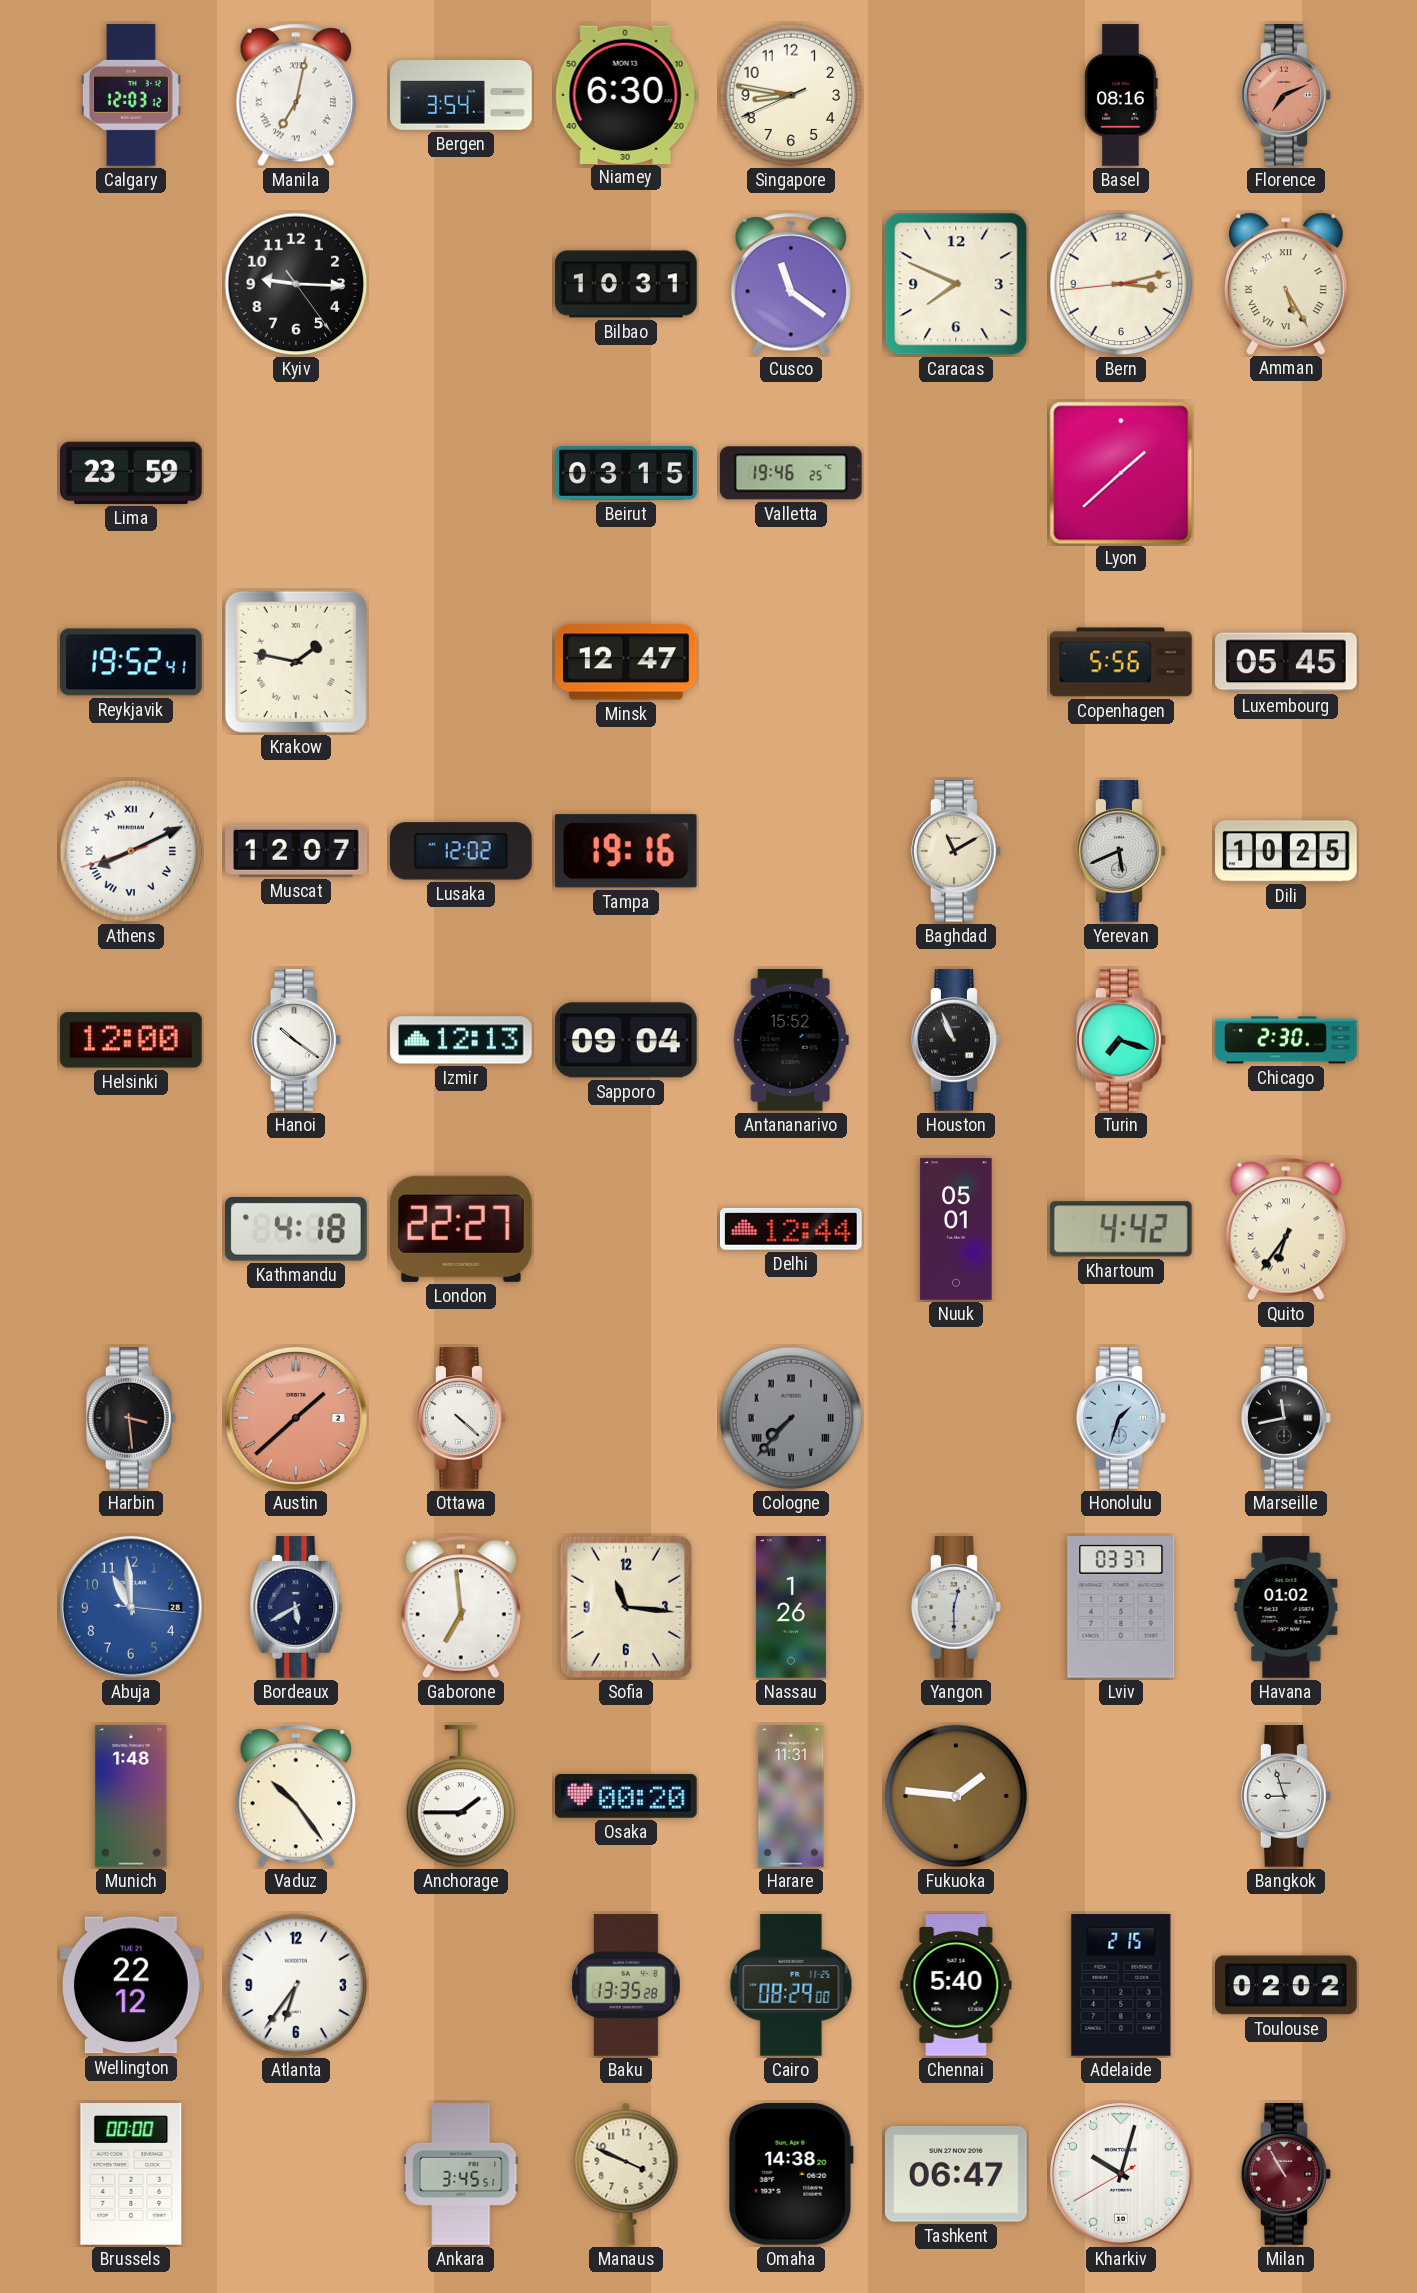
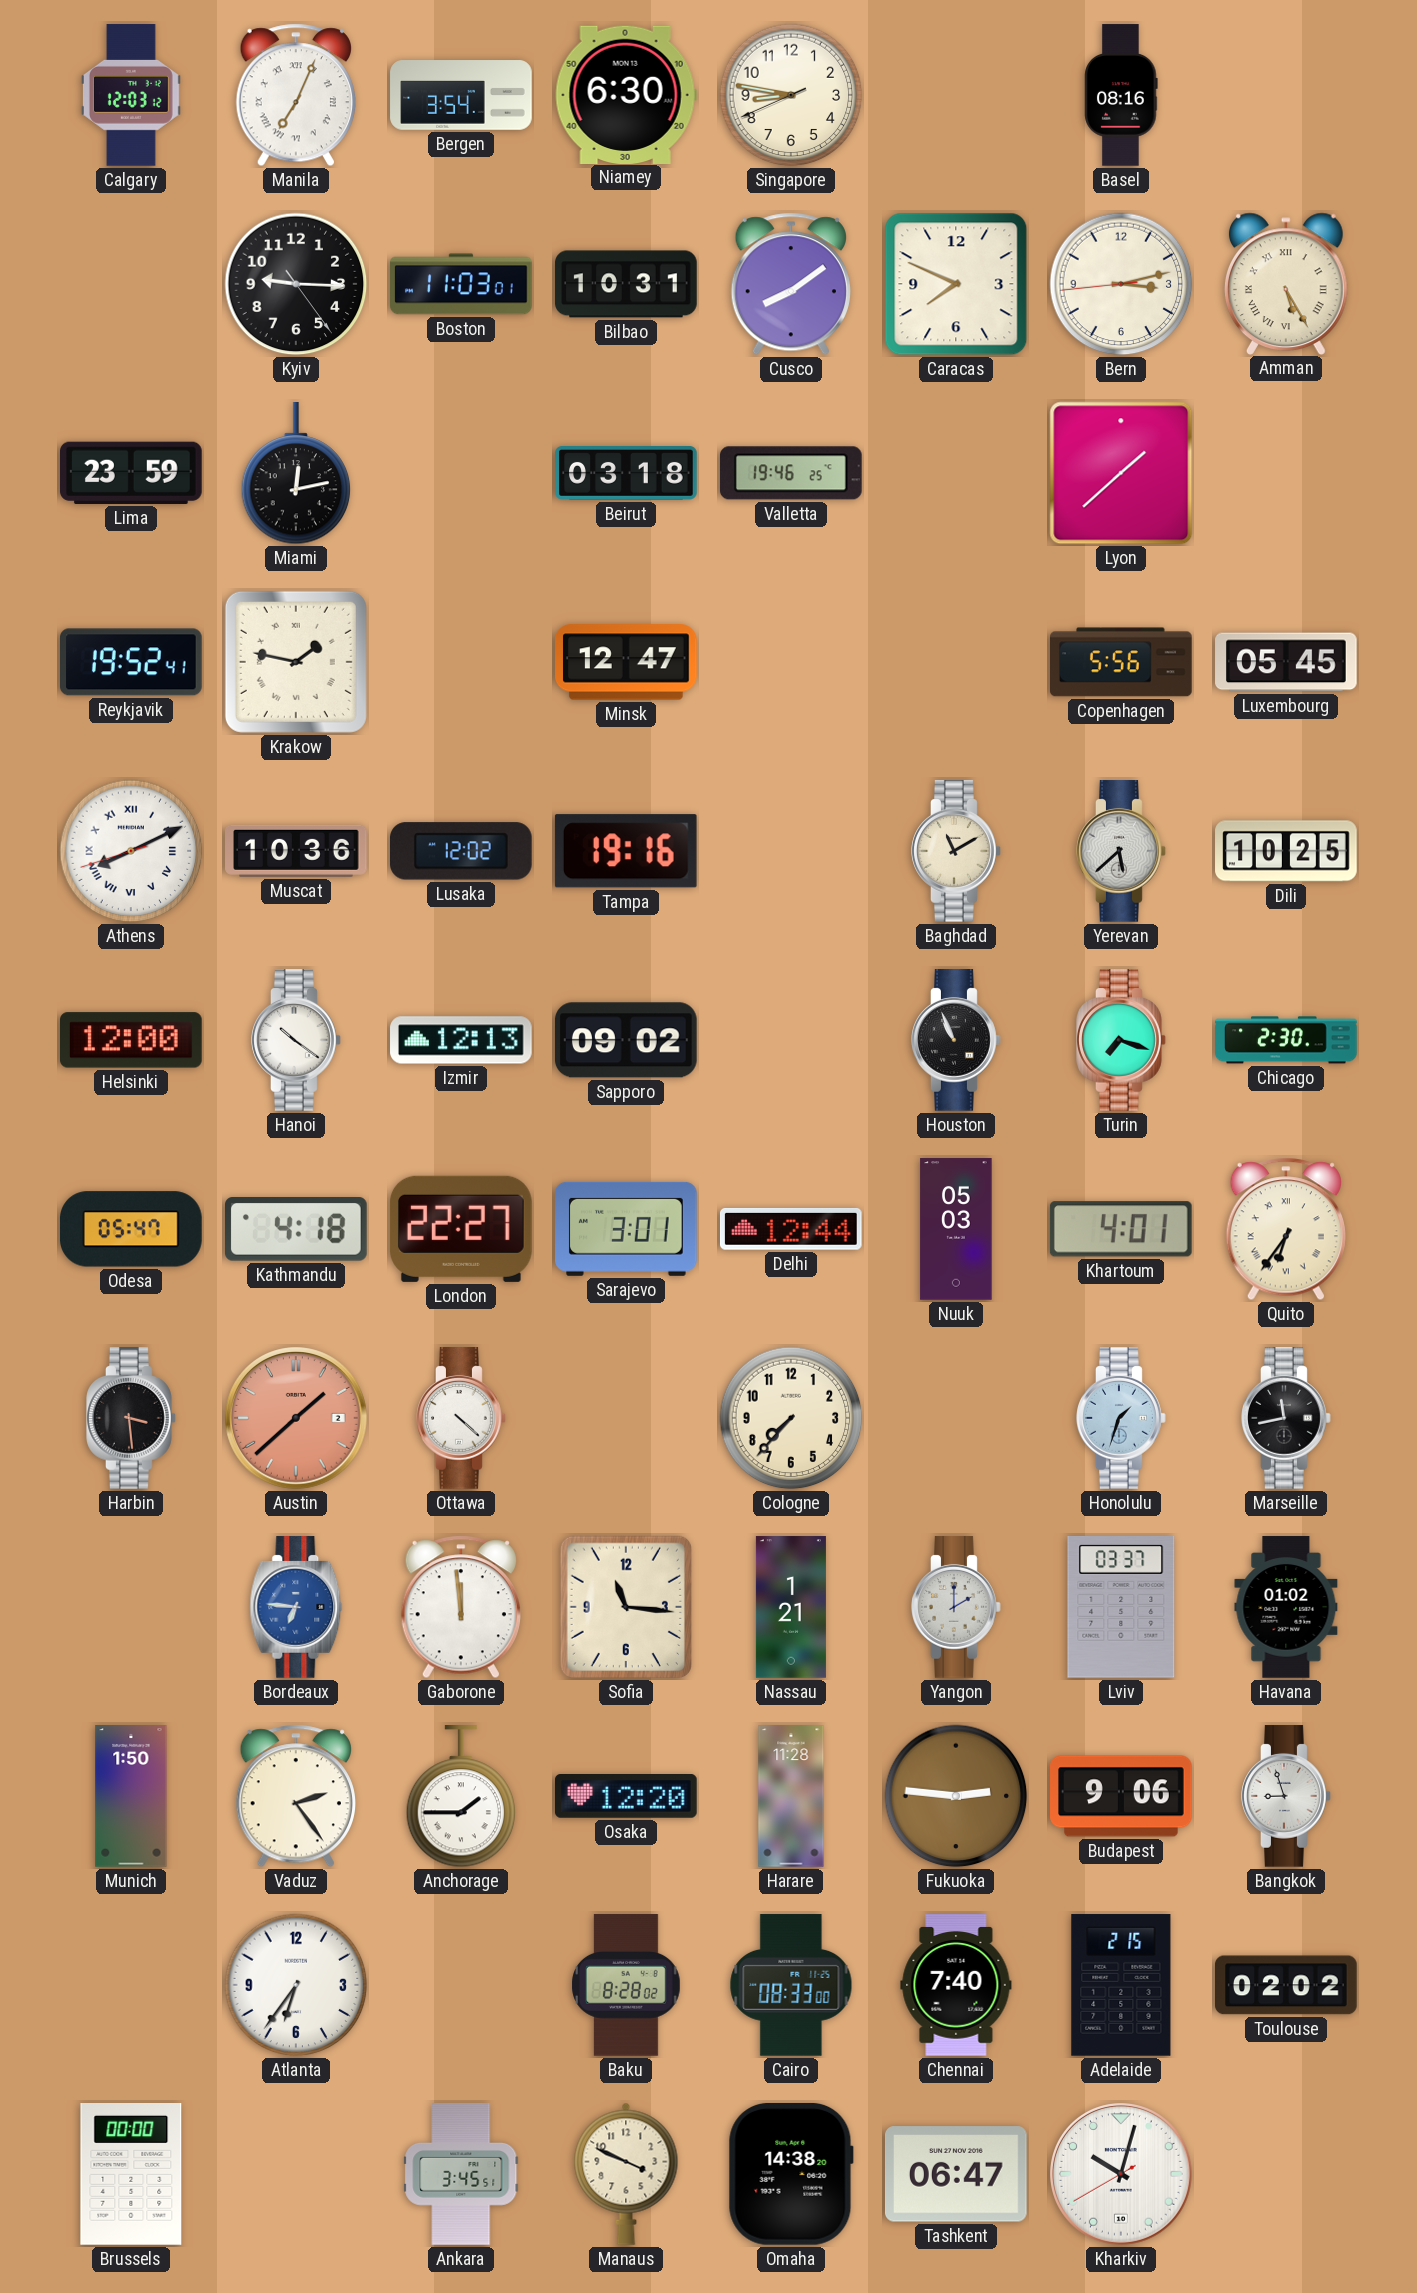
Manila: 7:02 -> 7:04 (296, 95)
Florence: 7:11 -> none (1286, 95)
Boston: none -> 11:03 (461, 284)
Cusco: 11:21 -> 8:09 (791, 284)
Miami: none -> 12:13 (296, 474)
Beirut: 03:15 -> 03:18 (626, 474)
Muscat: 12:07 -> 10:36 (296, 851)
Yerevan: 5:41 -> 5:38 (1121, 851)
Sapporo: 09:04 -> 09:02 (626, 1040)
Antananarivo: 15:52 -> none (791, 1041)
Odesa: none -> 05:47 (132, 1229)
Sarajevo: none -> 3:01 (627, 1229)
Nuuk: 05:01 -> 05:03 (956, 1229)
Khartoum: 4:42 -> 4:01 (1121, 1229)
Cologne dial: grey -> cream (791, 1418)
Cologne numerals: Roman -> Arabic (791, 1418)
Abuja: 10:59 -> none (132, 1608)
Bordeaux: 5:40 -> 6:46 (296, 1607)
Bordeaux dial: navy -> blue (296, 1607)
Gaborone: 6:59 -> 11:59 (461, 1607)
Nassau: 1:26 -> 1:21 (791, 1607)
Yangon: 12:30 -> 2:00 (956, 1607)
Munich: 1:48 -> 1:50 (131, 1796)
Vaduz: 10:24 -> 2:24 (296, 1796)
Osaka: 00:20 -> 12:20 (627, 1797)
Harare: 11:31 -> 11:28 (791, 1796)
Fukuoka: 1:46 -> 2:46 (956, 1796)
Budapest: none -> 9:06 (1121, 1796)
Wellington: 22:12 -> none (132, 1985)
Baku: 13:35 -> 8:28 (626, 1985)
Cairo: 08:29 -> 08:33 (791, 1985)
Chennai: 5:40 -> 7:40 (956, 1985)
Milan: 10:55 -> none (1286, 2174)
